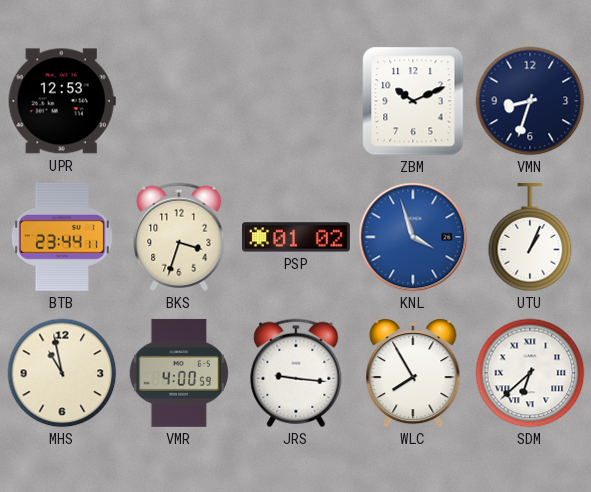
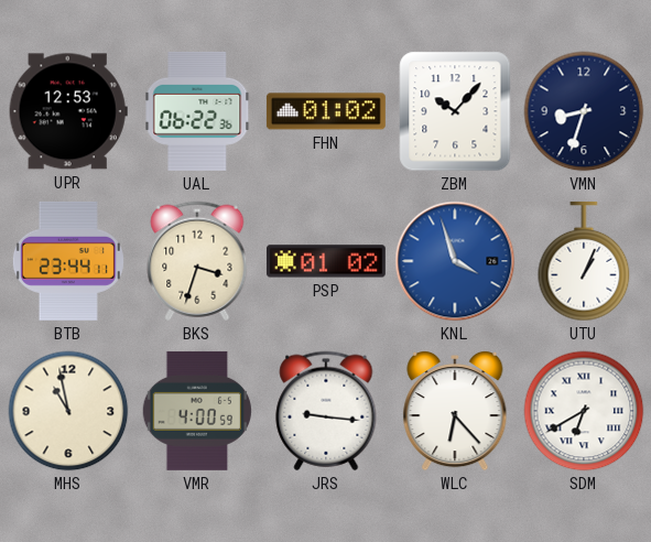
UAL: none -> 06:22 (197, 111)
FHN: none -> 01:02 (326, 111)
ZBM: 10:11 -> 10:07 (455, 111)
WLC: 7:55 -> 6:23 (455, 412)
SDM: 6:38 -> 6:40 (584, 411)
